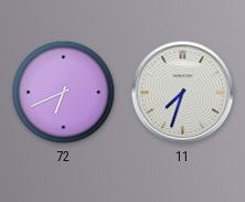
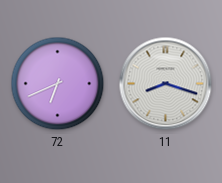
11: 7:33 -> 8:18 (166, 84)
